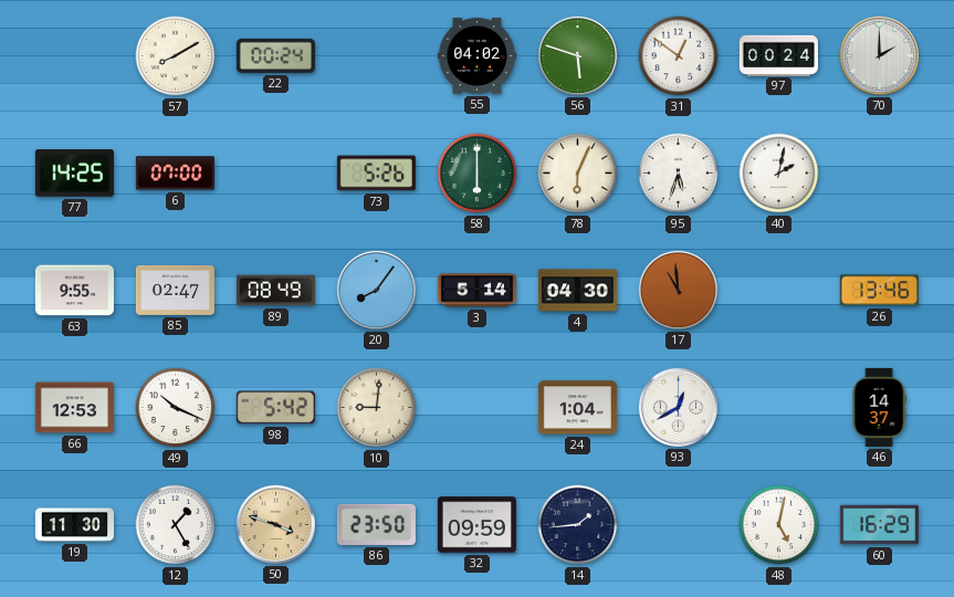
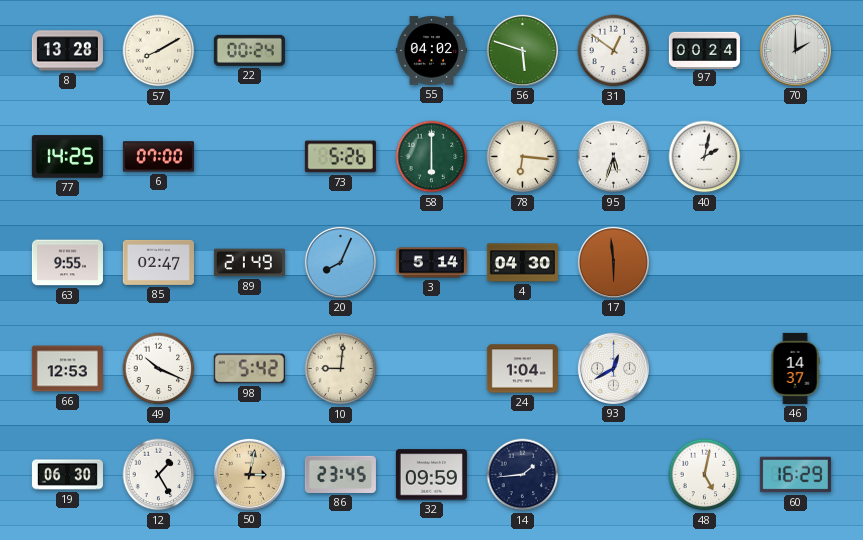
8: none -> 13:28 (67, 51)
78: 6:04 -> 6:16 (523, 157)
89: 08:49 -> 21:49 (249, 263)
20: 8:06 -> 8:04 (340, 262)
17: 10:59 -> 5:59 (613, 262)
26: 13:46 -> none (879, 291)
19: 11:30 -> 06:30 (67, 475)
50: 3:48 -> 3:02 (249, 474)
86: 23:50 -> 23:45 (340, 474)
